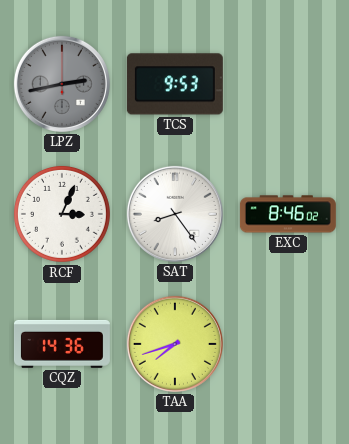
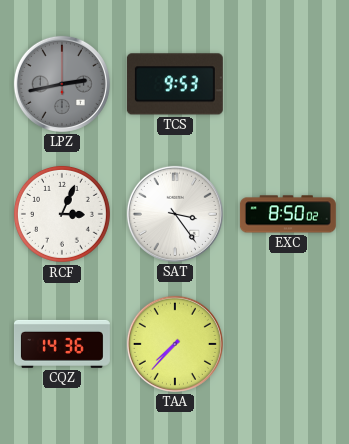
SAT: 8:24 -> 3:24 (175, 214)
EXC: 8:46 -> 8:50 (288, 214)
TAA: 7:42 -> 7:37 (175, 344)
